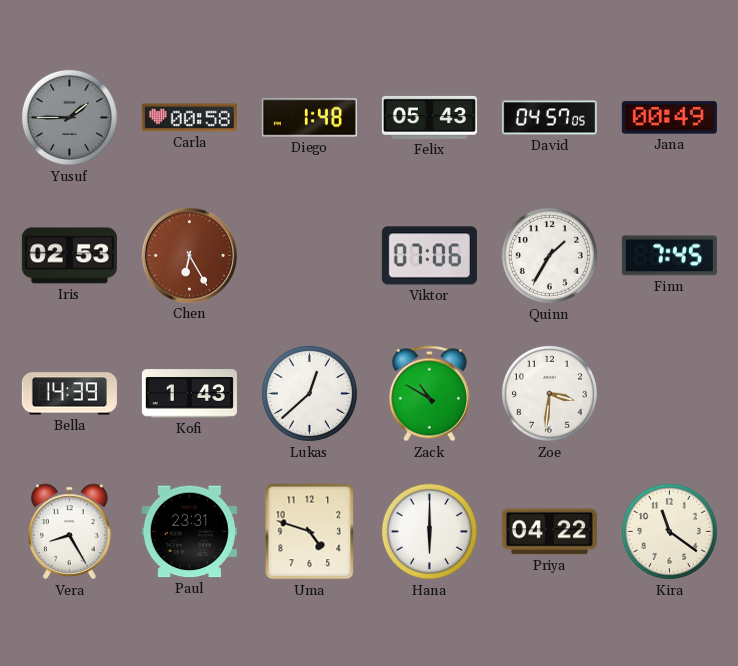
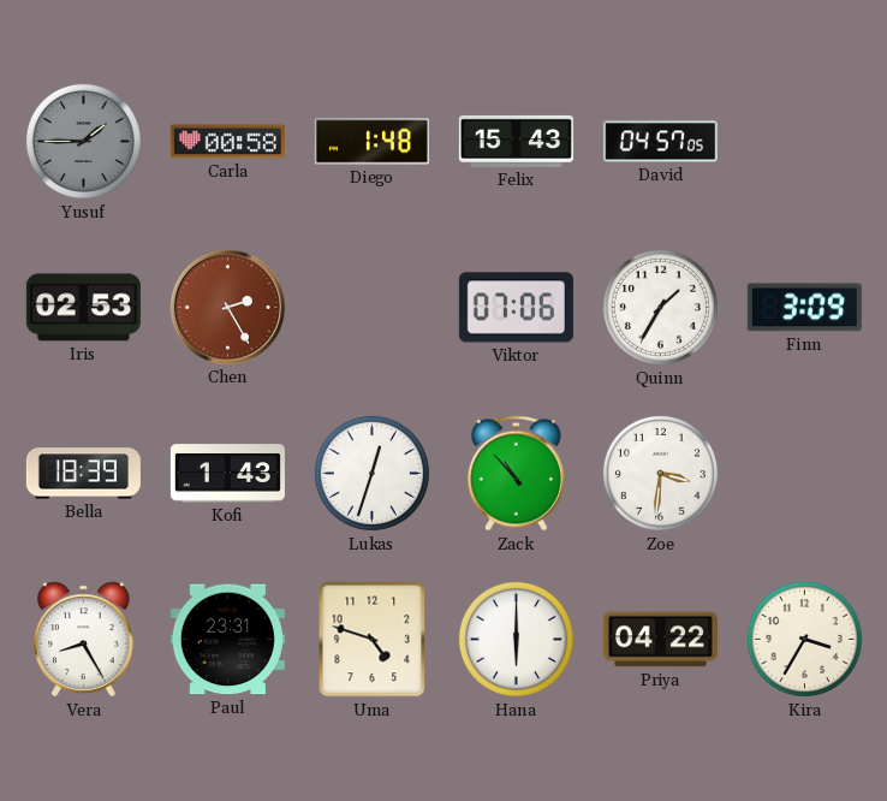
Felix: 05:43 -> 15:43 (516, 141)
Jana: 00:49 -> none (669, 118)
Chen: 6:25 -> 2:25 (227, 307)
Finn: 7:45 -> 3:09 (804, 308)
Bella: 14:39 -> 18:39 (83, 474)
Lukas: 12:38 -> 12:33 (371, 473)
Zack: 10:50 -> 10:53 (516, 474)
Kira: 11:21 -> 3:35 (804, 639)
